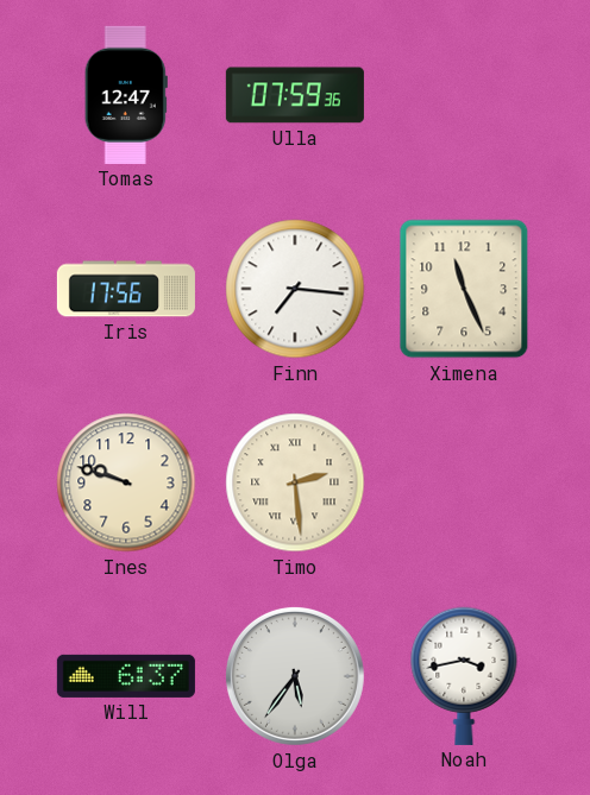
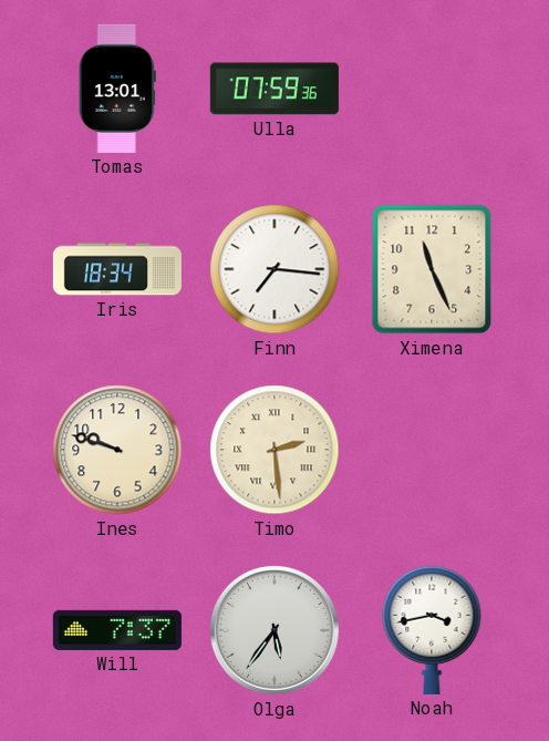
Tomas: 12:47 -> 13:01 (117, 89)
Iris: 17:56 -> 18:34 (117, 269)
Will: 6:37 -> 7:37 (117, 630)
